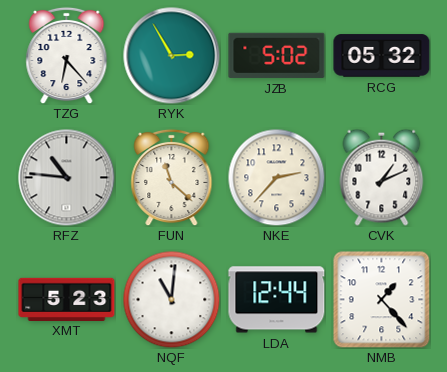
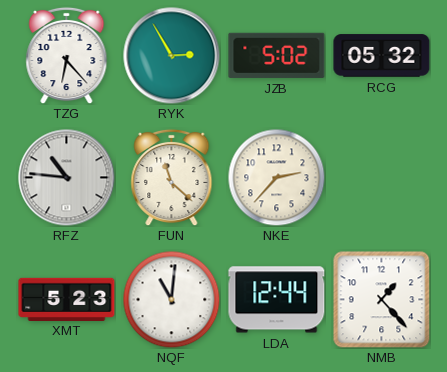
CVK: 1:11 -> none (382, 177)
